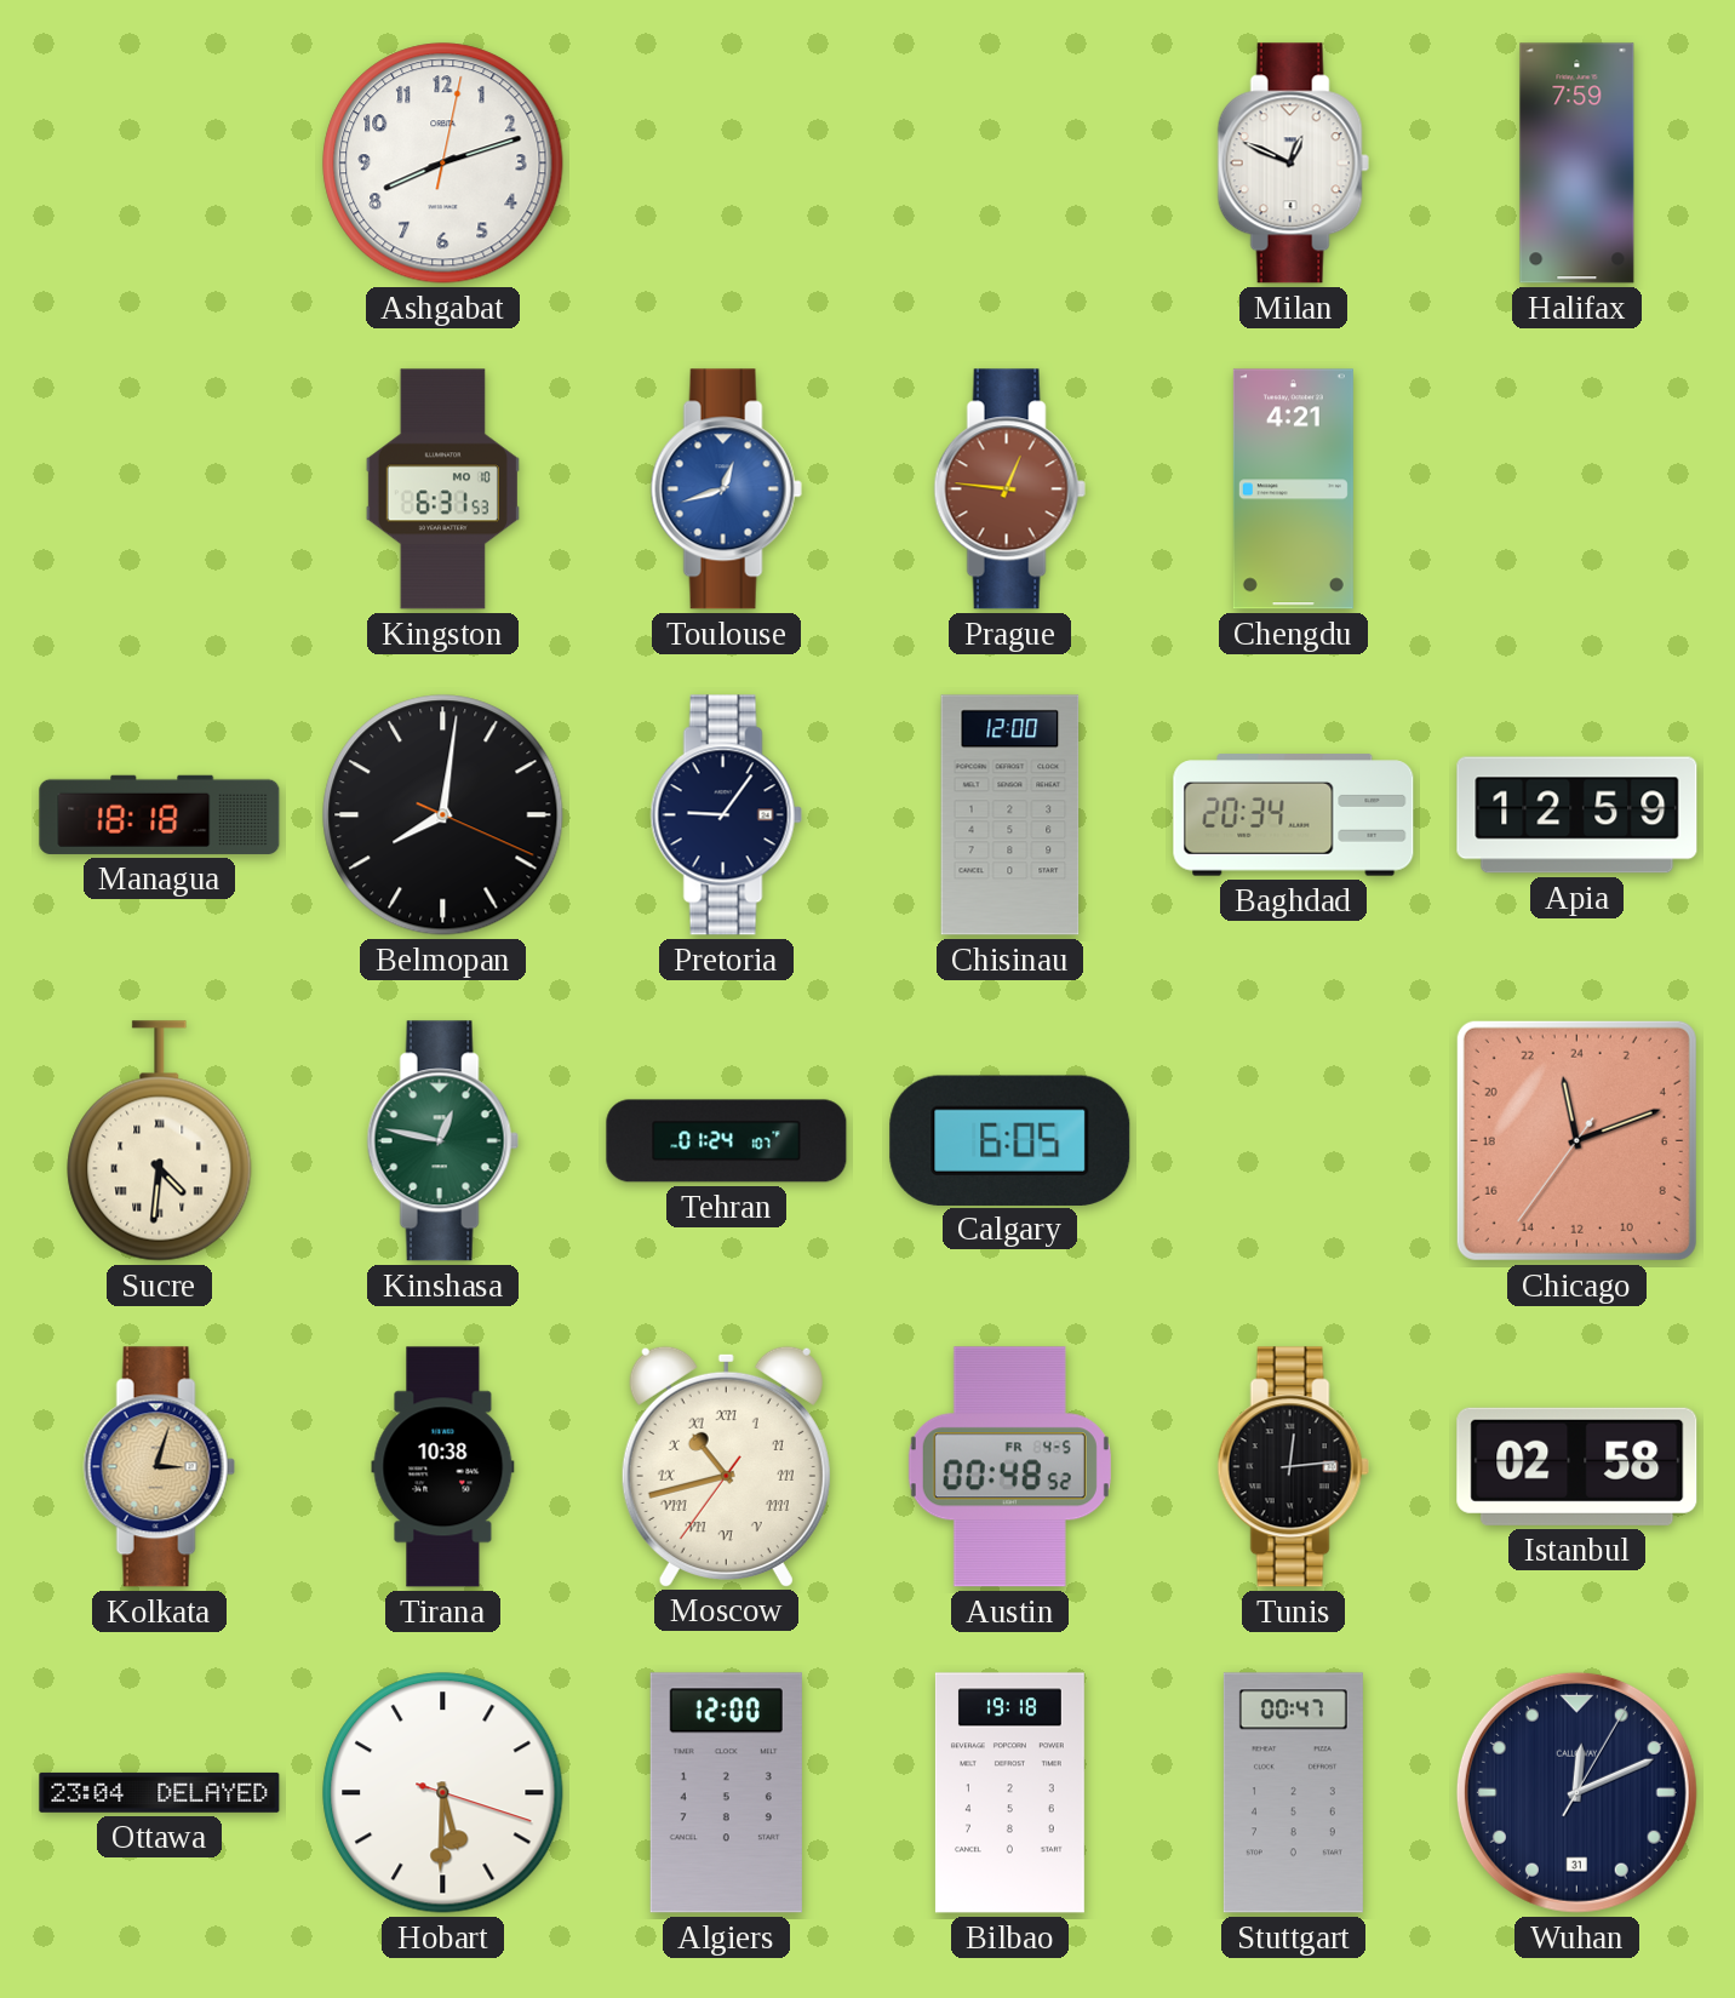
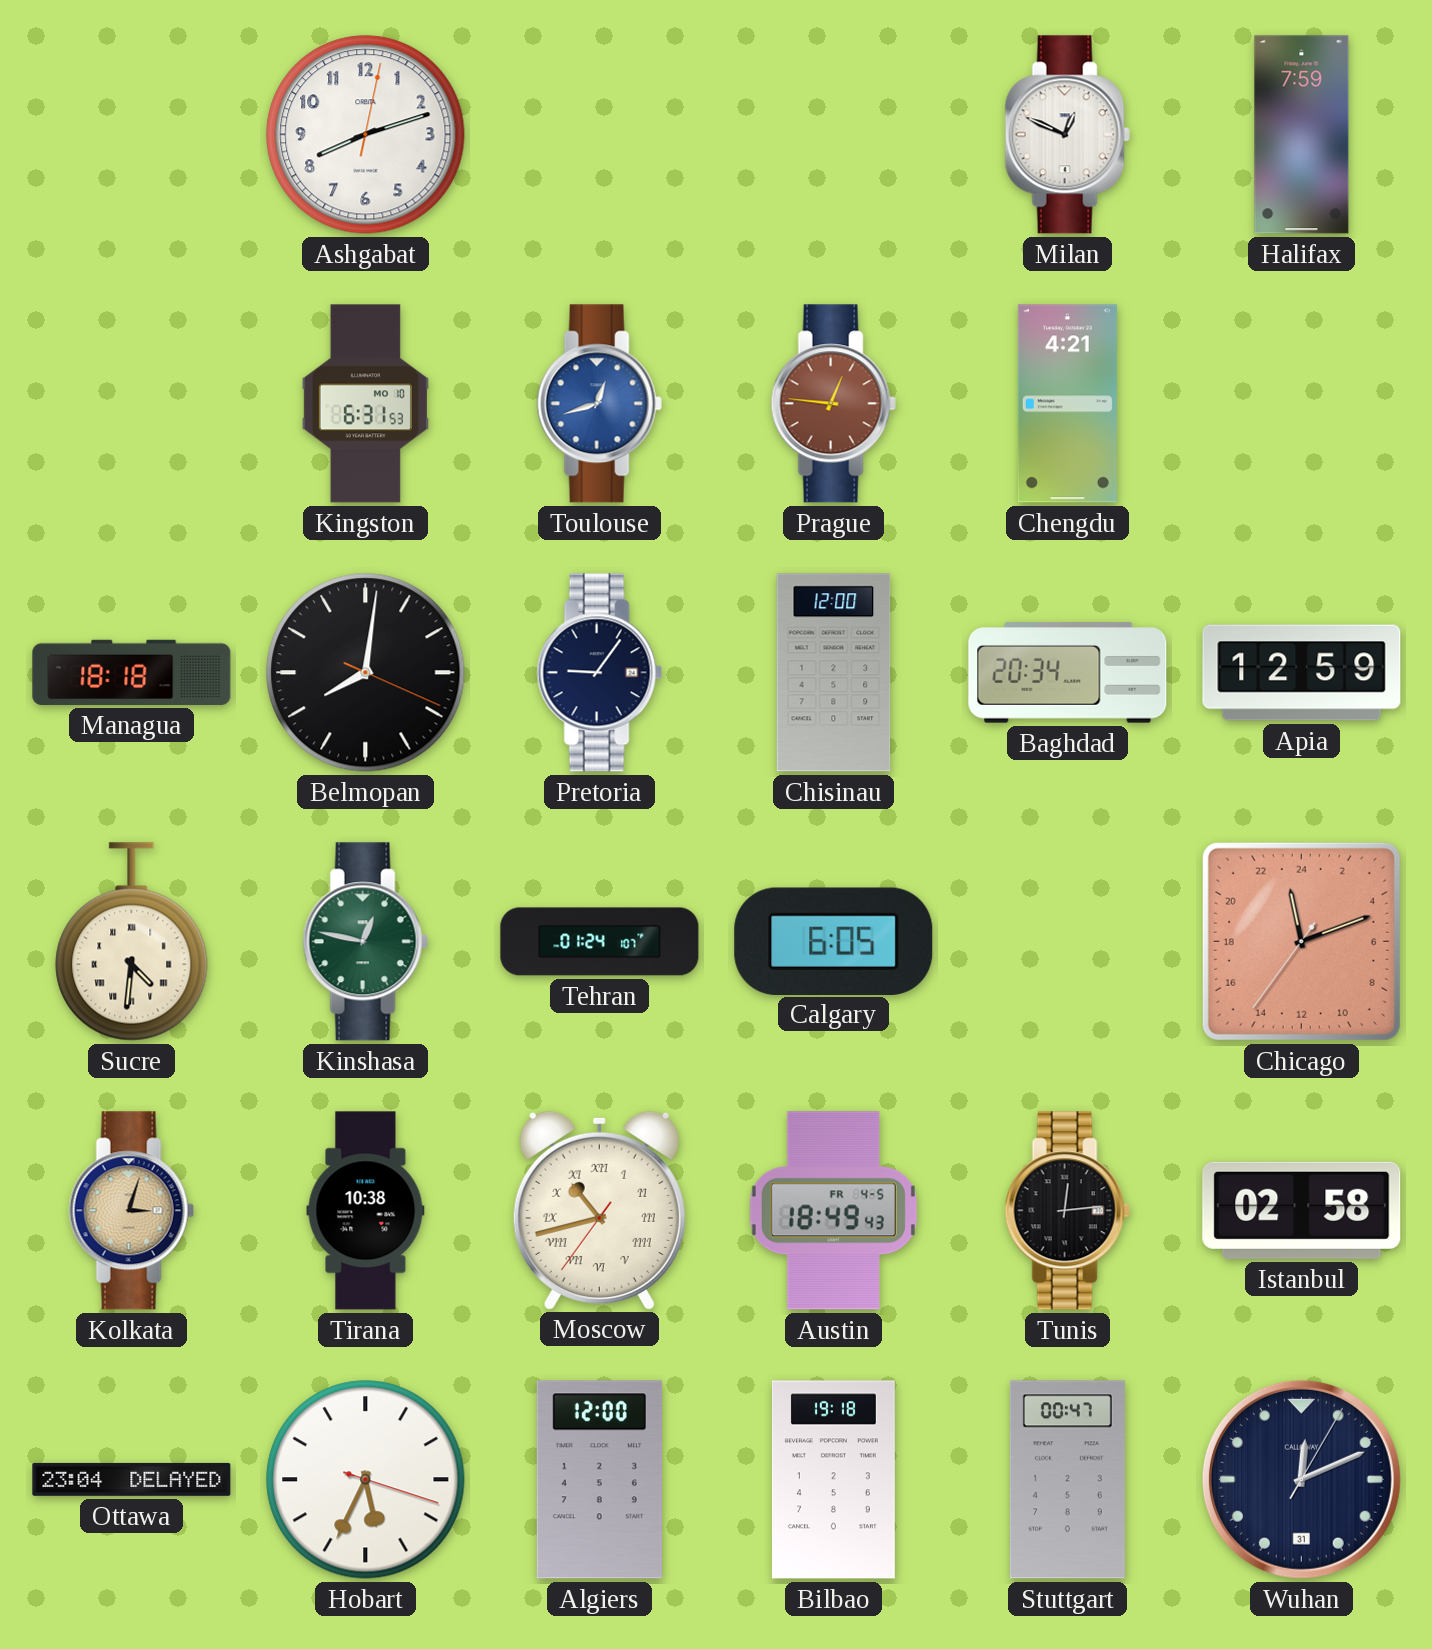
Austin: 00:48 -> 18:49 (833, 1211)
Hobart: 5:30 -> 5:34 (366, 1480)
